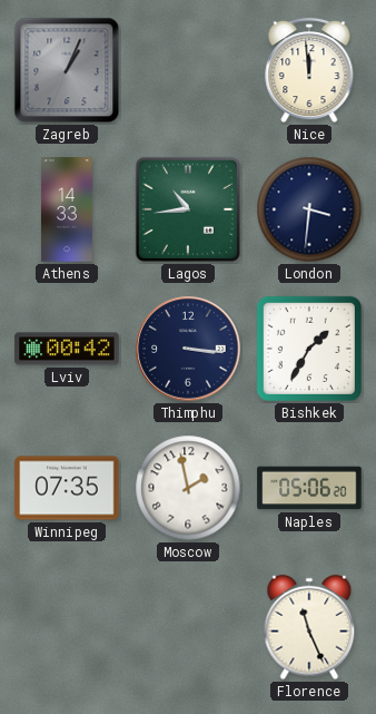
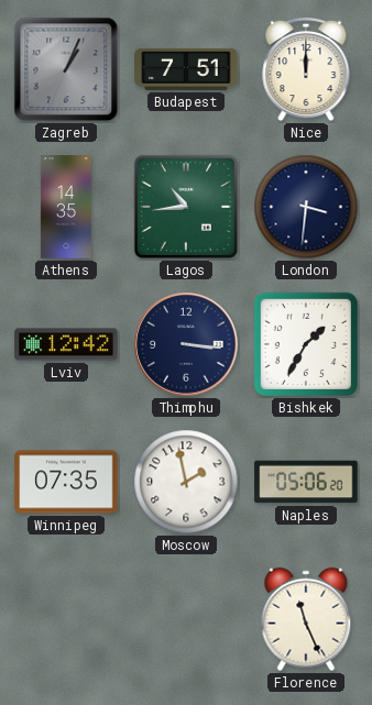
Budapest: none -> 7:51 (186, 69)
Nice: 11:59 -> 12:00 (306, 69)
Athens: 14:33 -> 14:35 (66, 207)
Lviv: 00:42 -> 12:42 (66, 344)
